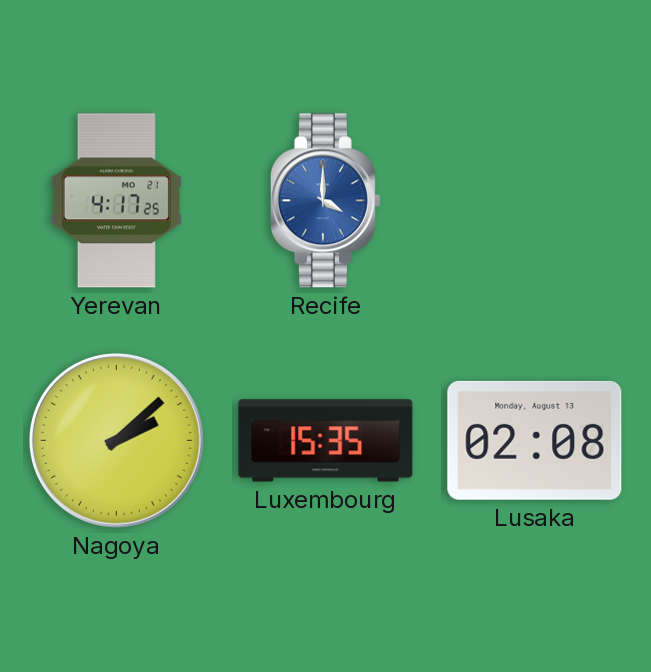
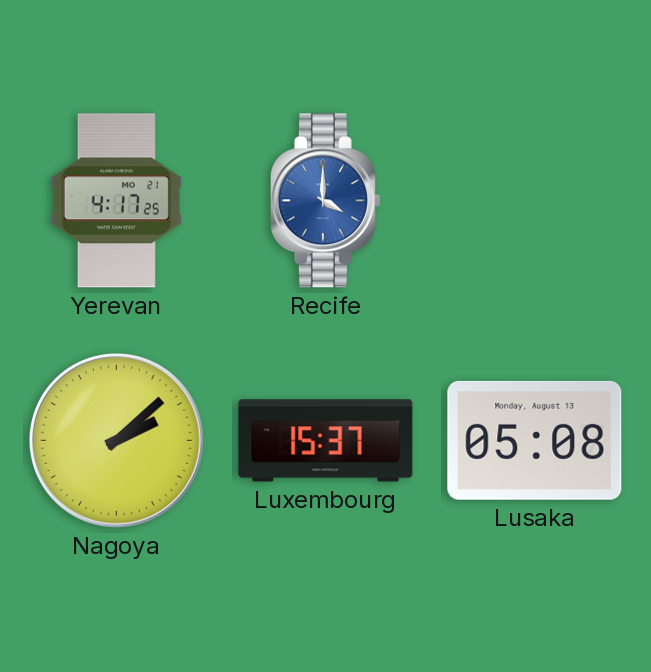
Luxembourg: 15:35 -> 15:37 (326, 441)
Lusaka: 02:08 -> 05:08 (535, 440)
